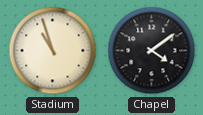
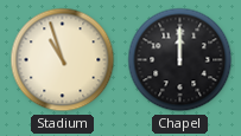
Chapel: 4:09 -> 12:00 (180, 60)
